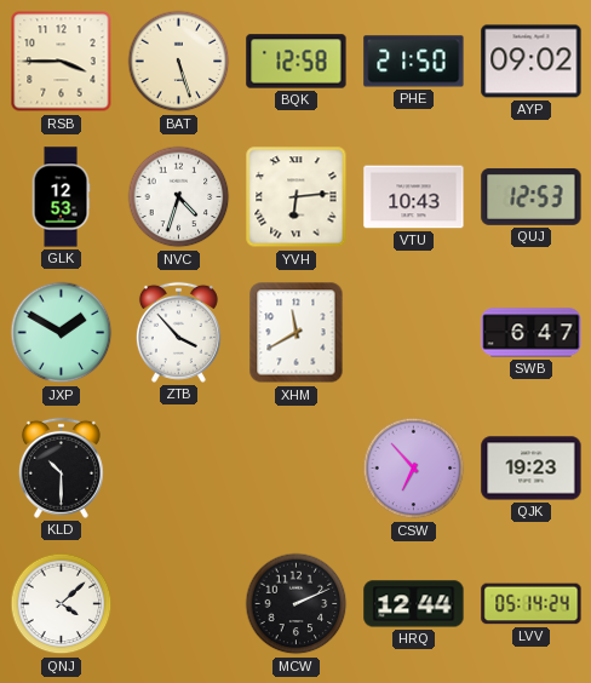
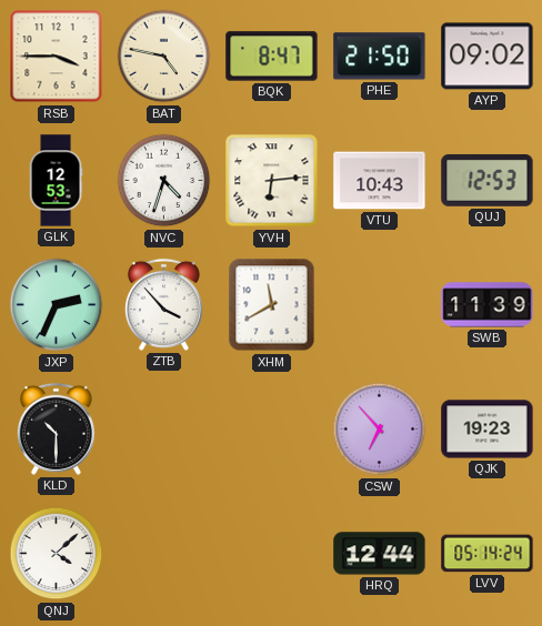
BAT: 5:27 -> 4:47 (164, 57)
BQK: 12:58 -> 8:47 (272, 57)
JXP: 1:50 -> 2:34 (57, 305)
SWB: 6:47 -> 11:39 (488, 305)
MCW: 2:11 -> none (297, 604)
